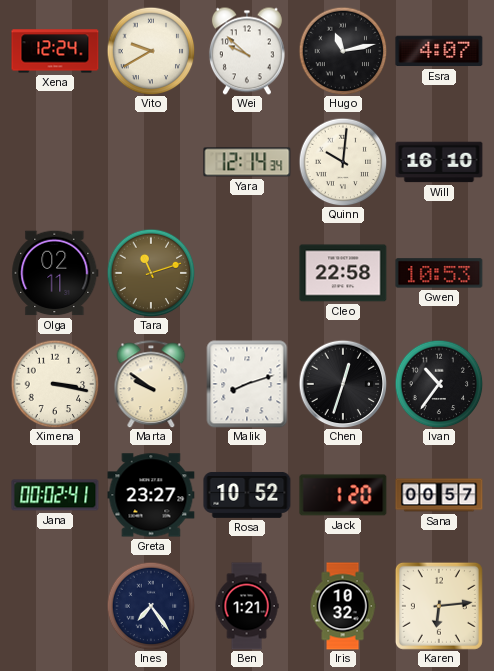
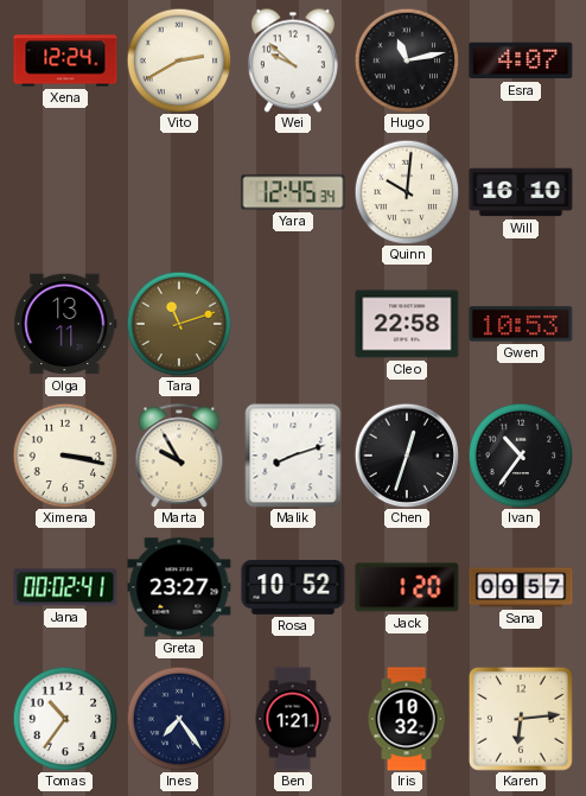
Vito: 9:40 -> 2:40 (179, 61)
Yara: 12:14 -> 12:45 (293, 192)
Olga: 02:11 -> 13:11 (65, 324)
Marta: 9:51 -> 9:55 (179, 456)
Tomas: none -> 10:36 (65, 719)
